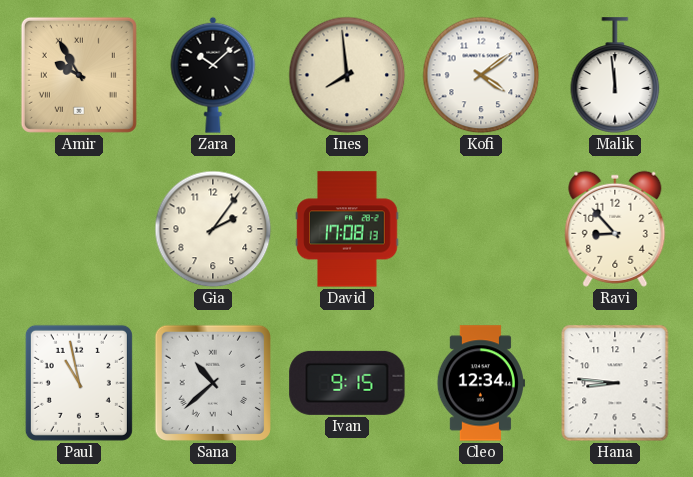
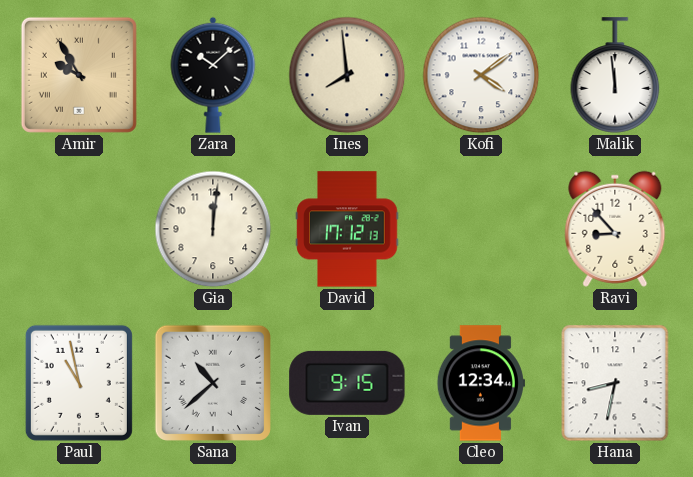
Gia: 2:06 -> 12:01 (213, 229)
David: 17:08 -> 17:12 (347, 229)
Hana: 8:46 -> 8:32 (615, 383)
